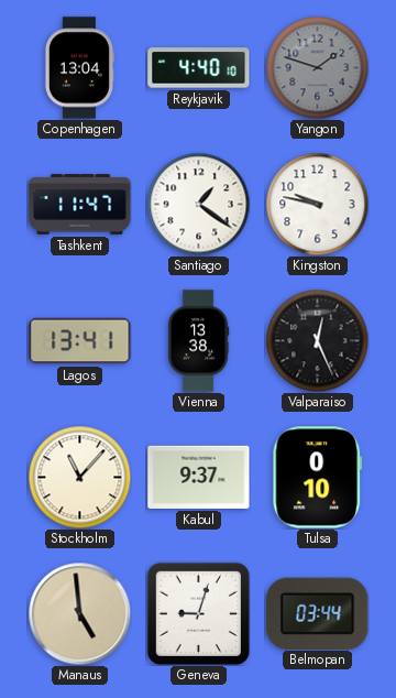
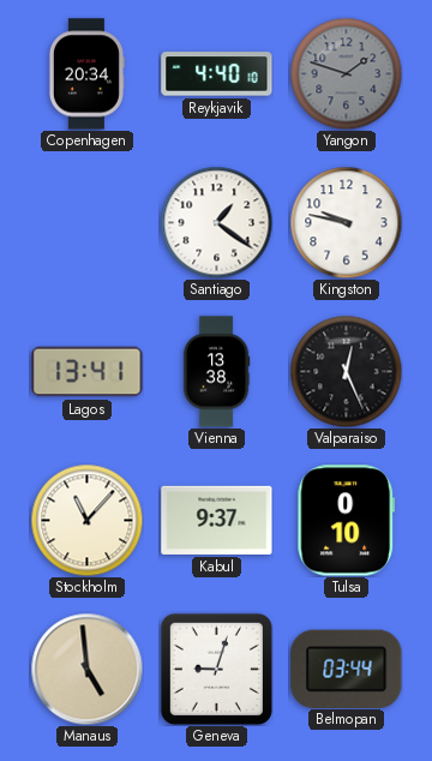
Copenhagen: 13:04 -> 20:34 (86, 74)
Tashkent: 11:47 -> none (80, 205)
